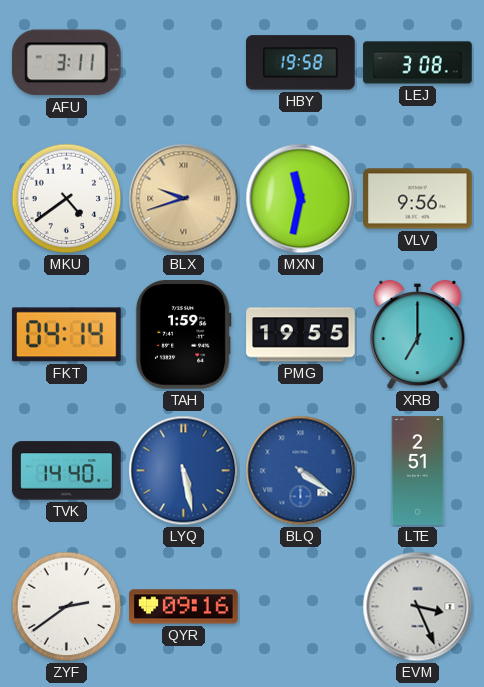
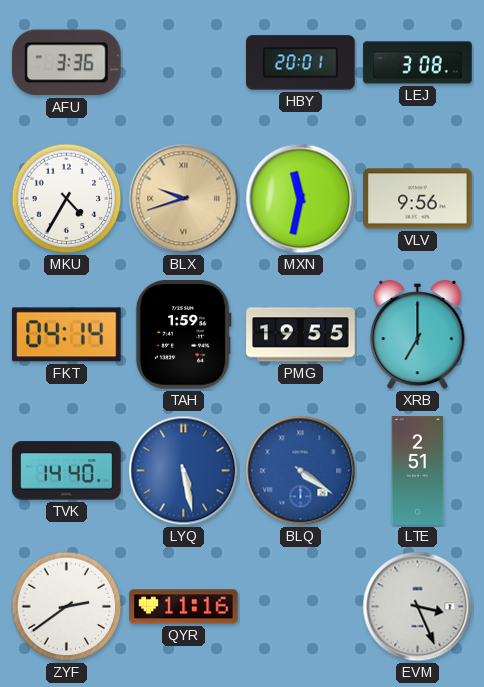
AFU: 3:11 -> 3:36 (66, 63)
HBY: 19:58 -> 20:01 (301, 63)
MKU: 4:39 -> 4:35 (67, 199)
QYR: 09:16 -> 11:16 (184, 607)
